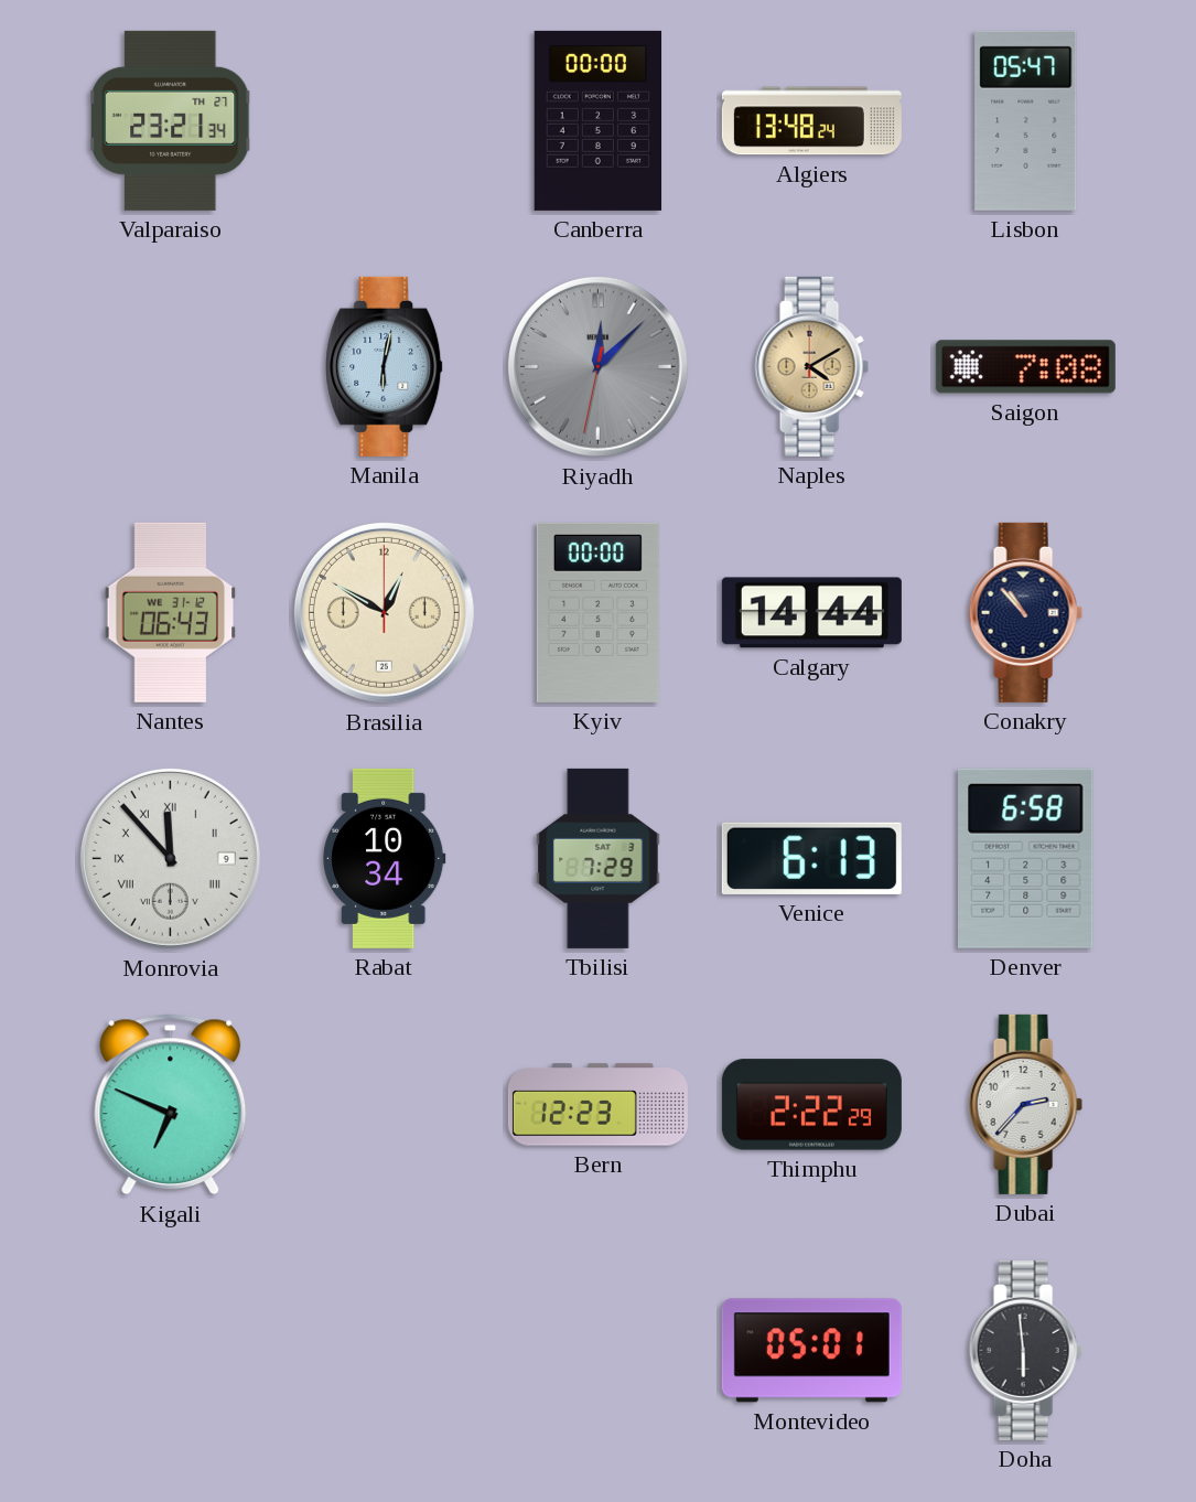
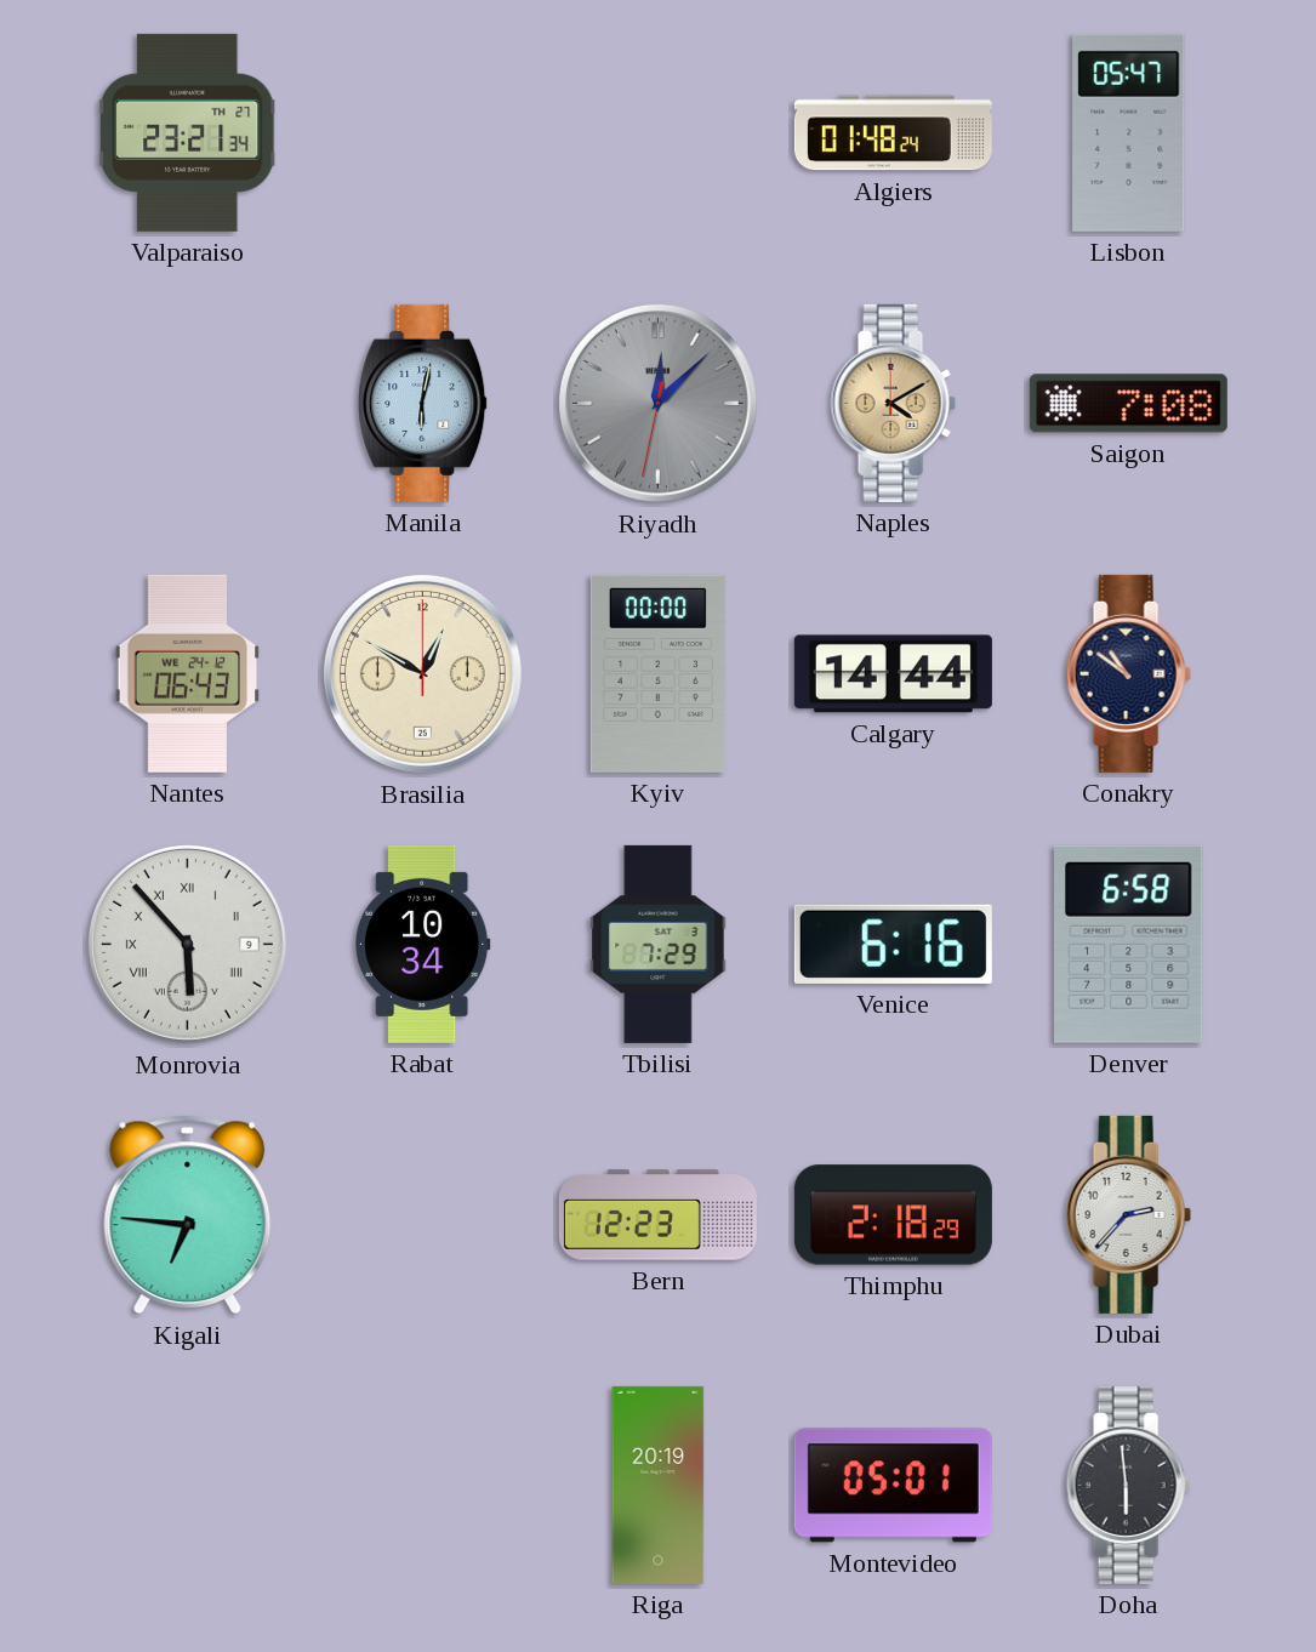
Canberra: 00:00 -> none (599, 120)
Algiers: 13:48 -> 01:48 (893, 133)
Nantes date: WE 31-12 -> WE 24-12 (188, 673)
Conakry: 10:53 -> 10:51 (1128, 673)
Monrovia: 11:53 -> 5:53 (187, 944)
Venice: 6:13 -> 6:16 (893, 944)
Kigali: 6:49 -> 6:46 (188, 1215)
Thimphu: 2:22 -> 2:18 (893, 1215)
Riga: none -> 20:19 (659, 1485)
